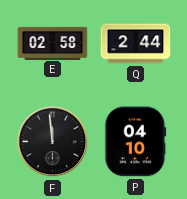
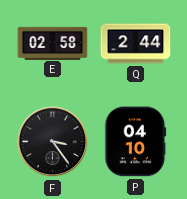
F: 11:59 -> 3:24 (53, 142)
